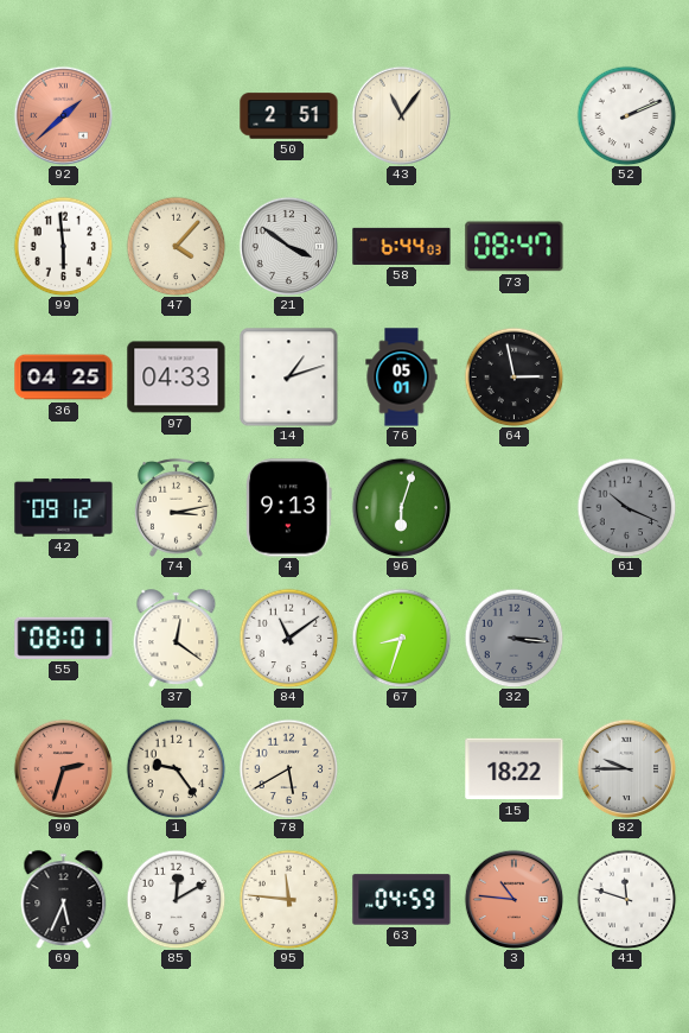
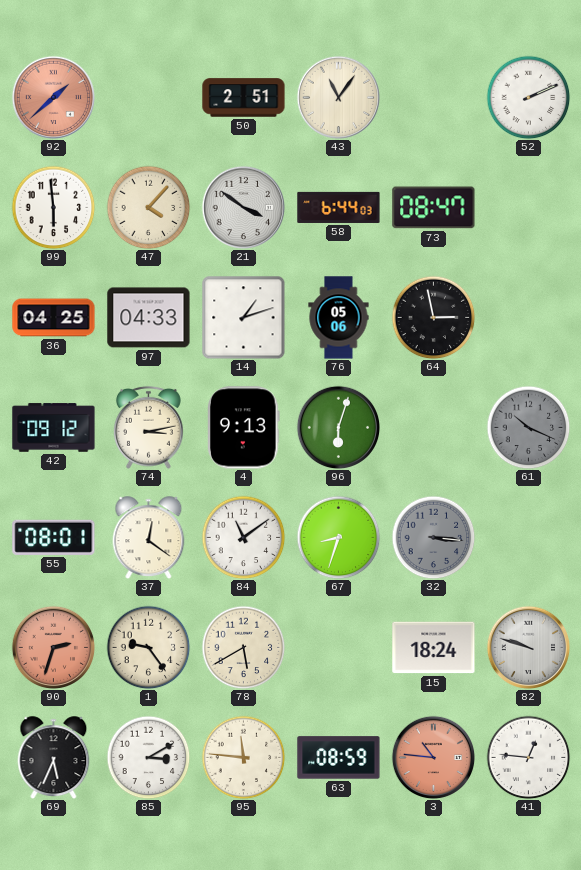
76: 05:01 -> 05:06 (339, 318)
15: 18:22 -> 18:24 (434, 648)
82: 9:45 -> 9:48 (528, 647)
85: 12:10 -> 3:10 (148, 757)
63: 04:59 -> 08:59 (339, 758)
41: 11:48 -> 12:46 (528, 757)
